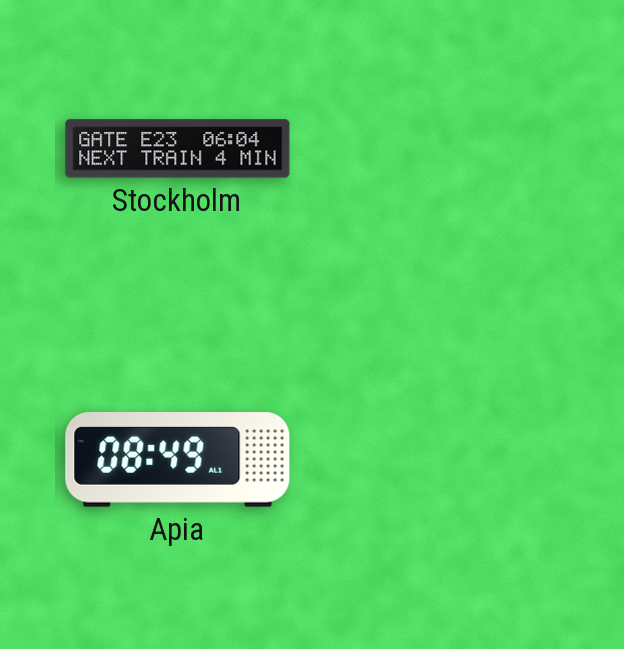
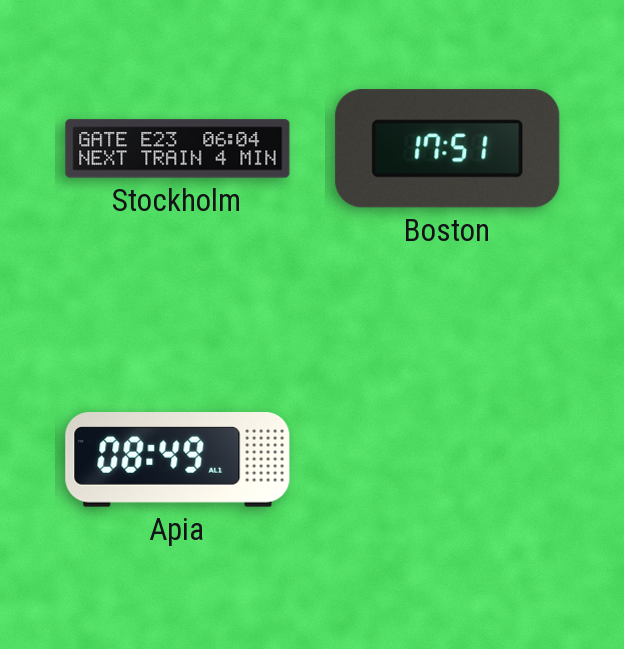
Boston: none -> 17:51 (448, 149)
